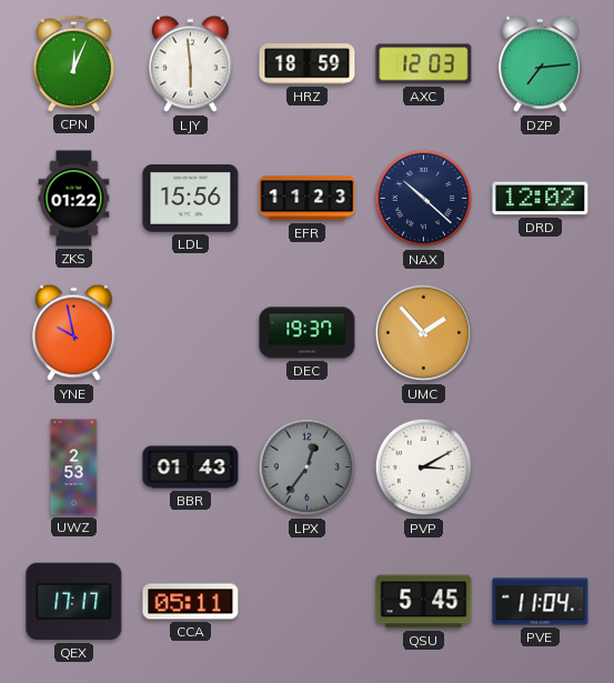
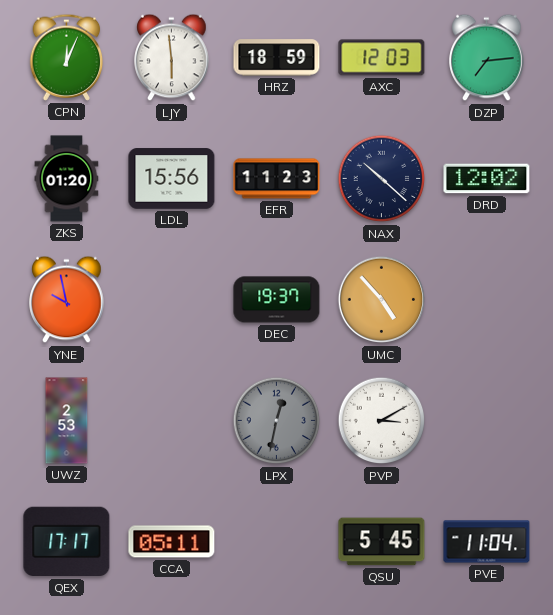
ZKS: 01:22 -> 01:20 (67, 179)
UMC: 1:53 -> 4:53 (382, 300)
BBR: 01:43 -> none (191, 468)
LPX: 12:36 -> 12:32 (277, 421)
